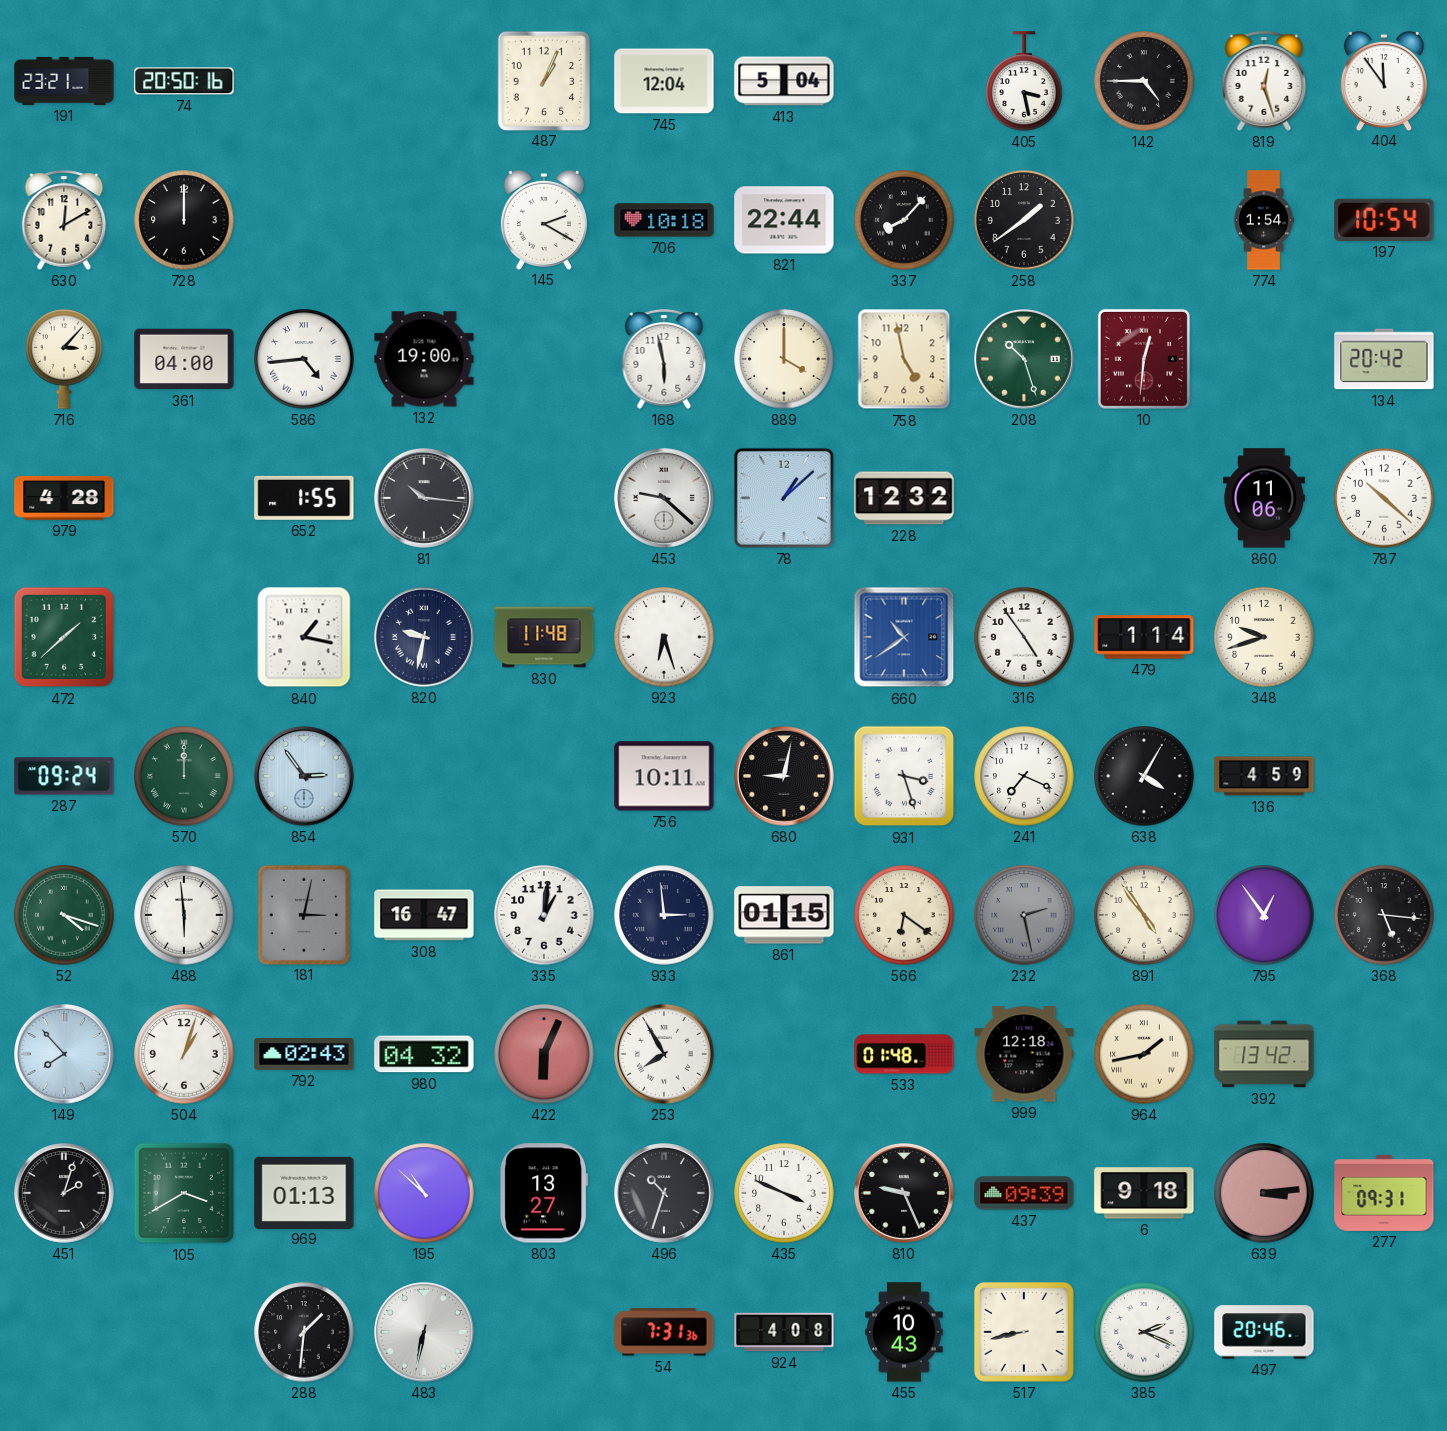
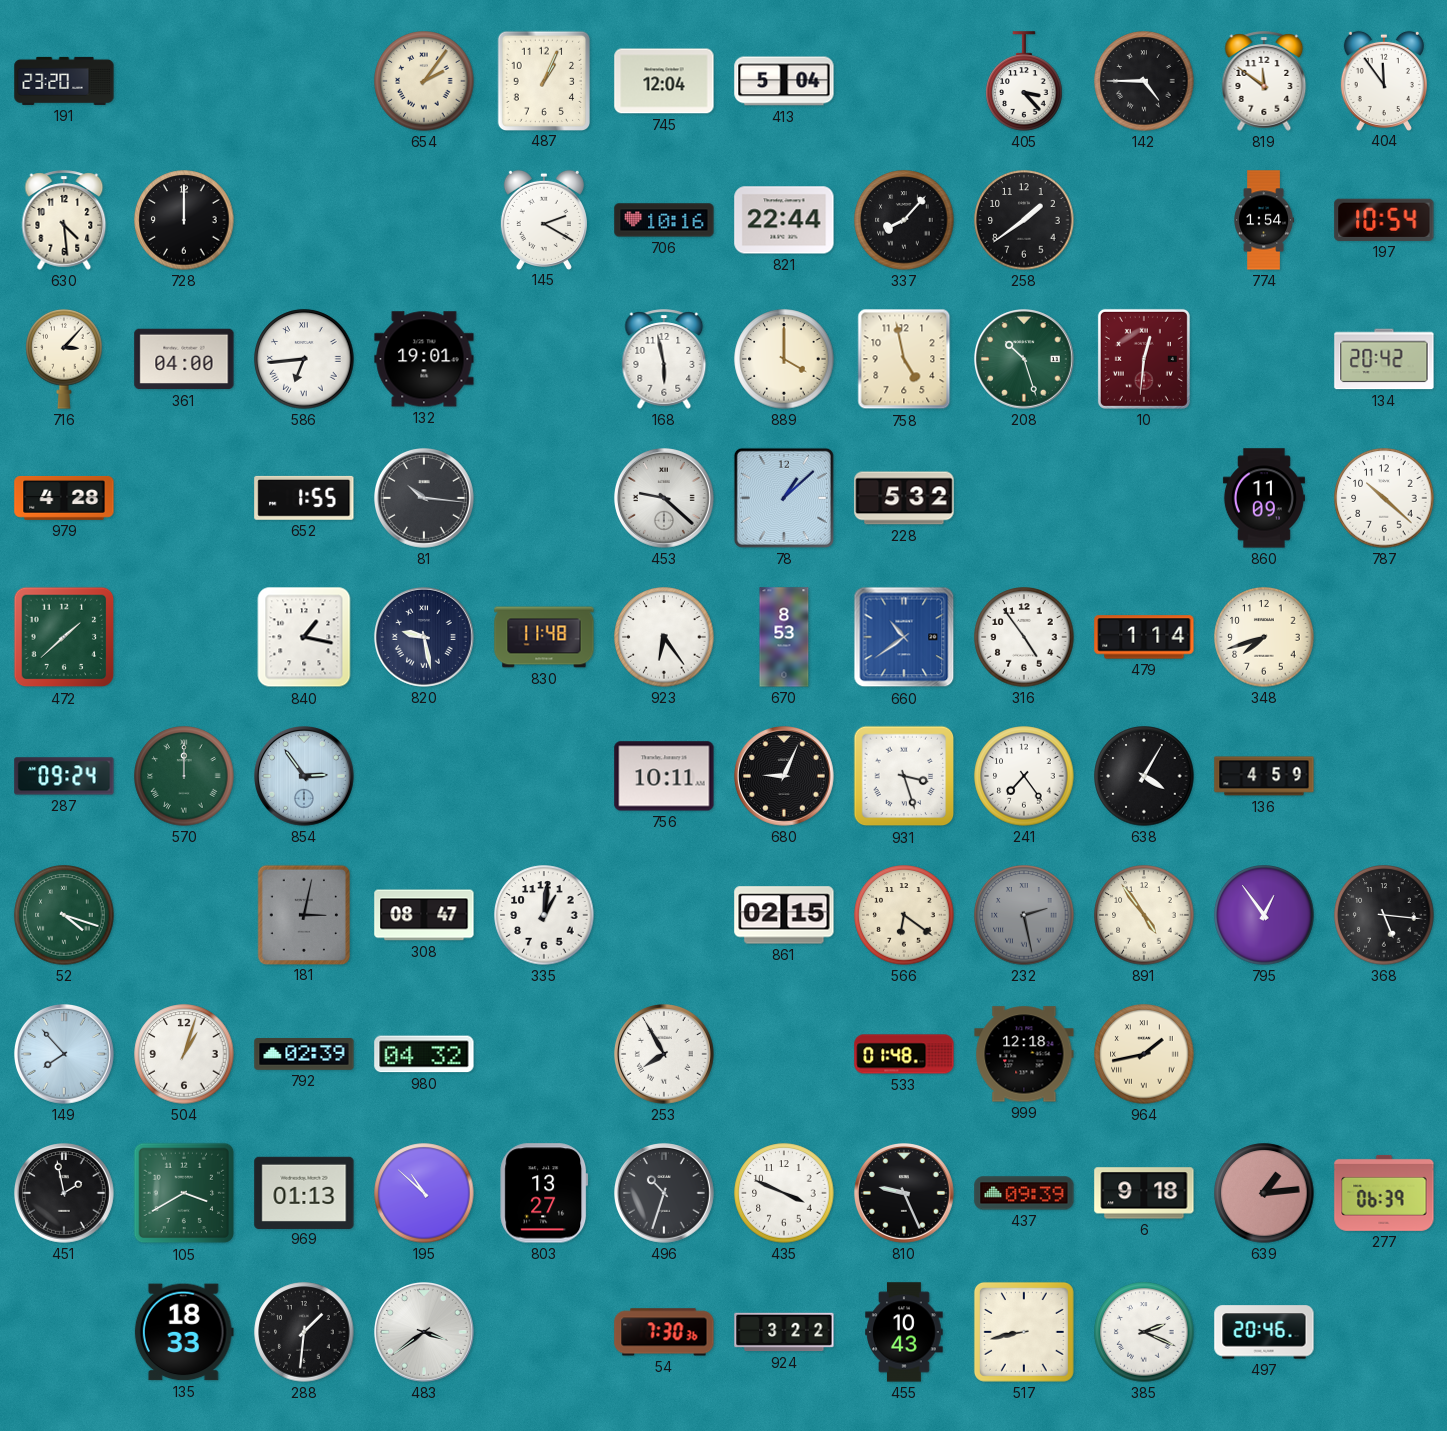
191: 23:21 -> 23:20 (64, 81)
74: 20:50 -> none (184, 81)
654: none -> 2:06 (424, 81)
405: 3:28 -> 3:23 (1024, 81)
819: 12:27 -> 11:51 (1264, 81)
630: 12:10 -> 4:29 (64, 220)
706: 10:18 -> 10:16 (664, 220)
586: 4:44 -> 6:44 (304, 359)
132: 19:00 -> 19:01 (424, 359)
228: 12:32 -> 5:32 (904, 498)
860: 11:06 -> 11:09 (1264, 498)
820: 9:32 -> 9:28 (425, 638)
923: 6:27 -> 6:24 (664, 637)
670: none -> 8:53 (784, 637)
348: 9:42 -> 7:42 (1264, 637)
680: 9:02 -> 9:04 (785, 777)
241: 7:19 -> 7:24 (1024, 776)
488: 5:59 -> none (184, 915)
308: 16:47 -> 08:47 (424, 915)
933: 2:59 -> none (664, 915)
861: 01:15 -> 02:15 (784, 915)
792: 02:43 -> 02:39 (304, 1054)
422: 6:04 -> none (544, 1054)
392: 13:42 -> none (1264, 1054)
451: 2:03 -> 1:58 (65, 1194)
639: 3:14 -> 1:14 (1264, 1193)
277: 09:31 -> 06:39 (1384, 1193)
135: none -> 18:33 (184, 1332)
483: 6:32 -> 3:39 (425, 1333)
54: 7:31 -> 7:30 (664, 1332)
924: 4:08 -> 3:22 (784, 1332)
